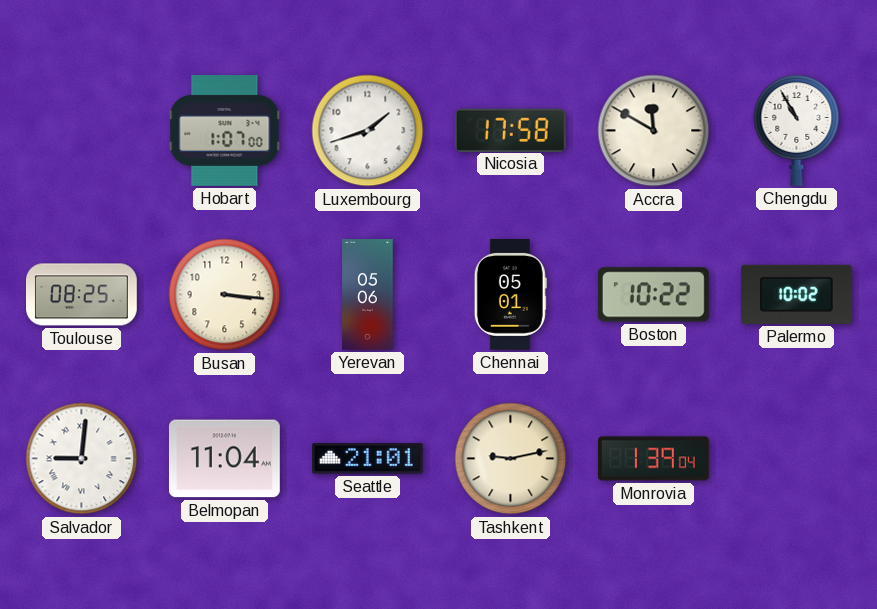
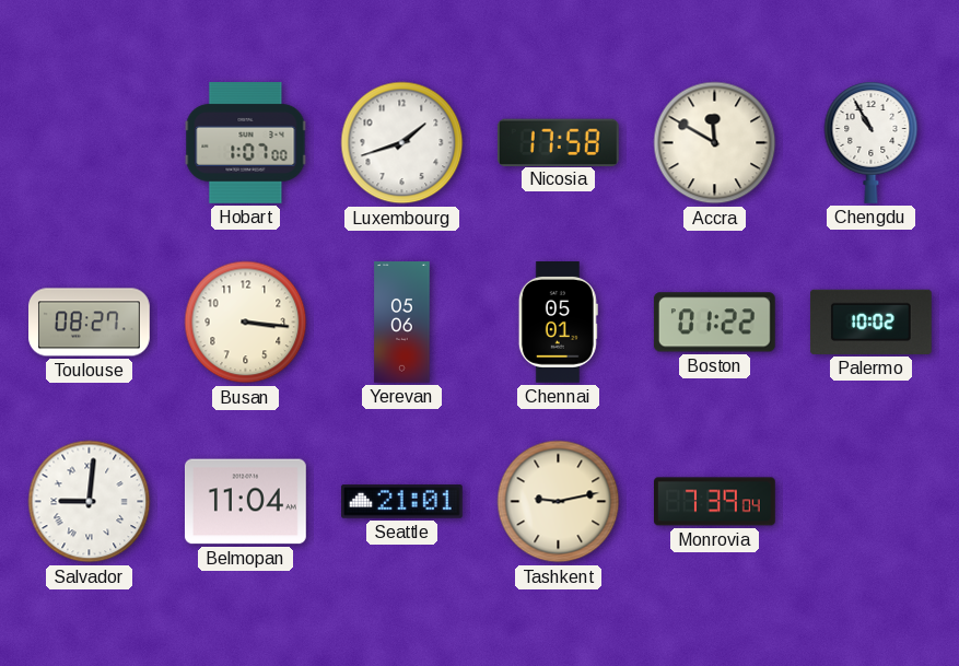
Toulouse: 08:25 -> 08:27 (90, 323)
Boston: 10:22 -> 01:22 (714, 323)
Monrovia: 1:39 -> 7:39 (715, 502)
